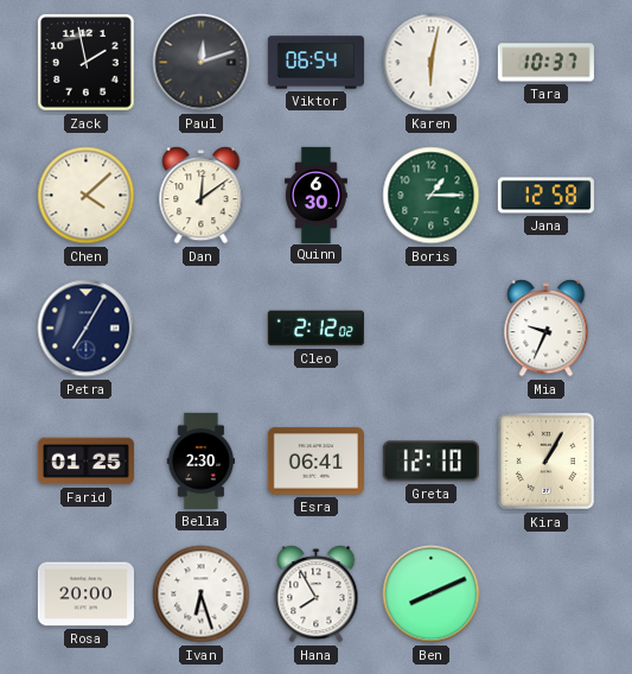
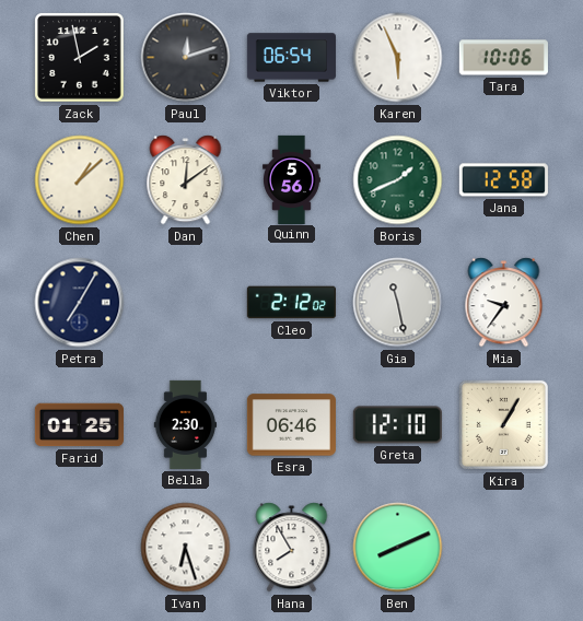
Karen: 6:02 -> 5:56 (398, 58)
Tara: 10:37 -> 10:06 (503, 58)
Chen: 4:08 -> 1:08 (80, 180)
Quinn: 6:30 -> 5:56 (292, 179)
Boris: 1:15 -> 1:41 (398, 180)
Gia: none -> 11:28 (398, 303)
Mia: 9:34 -> 9:36 (504, 303)
Esra: 06:41 -> 06:46 (291, 425)
Rosa: 20:00 -> none (85, 594)
